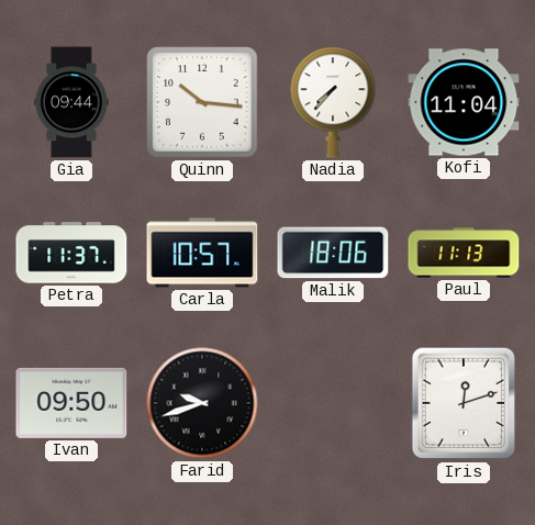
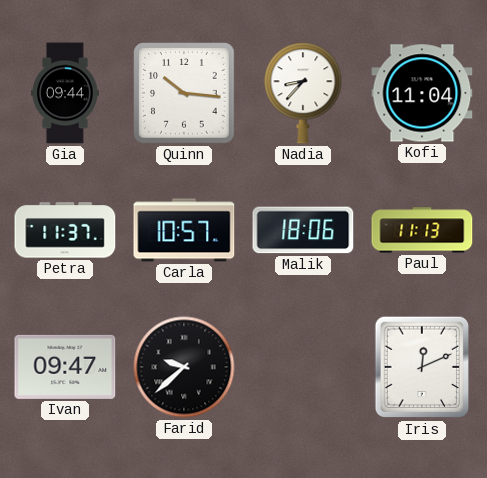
Nadia: 7:37 -> 8:37 (303, 93)
Ivan: 09:50 -> 09:47 (65, 367)
Farid: 9:42 -> 9:38 (184, 367)
Iris: 12:12 -> 12:11 (422, 367)
